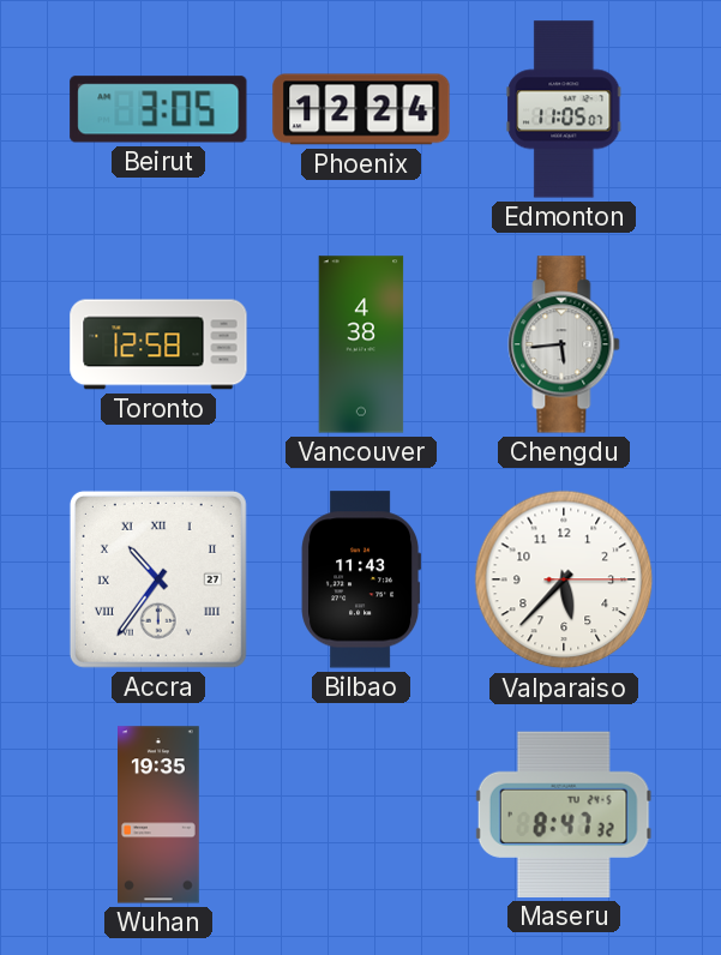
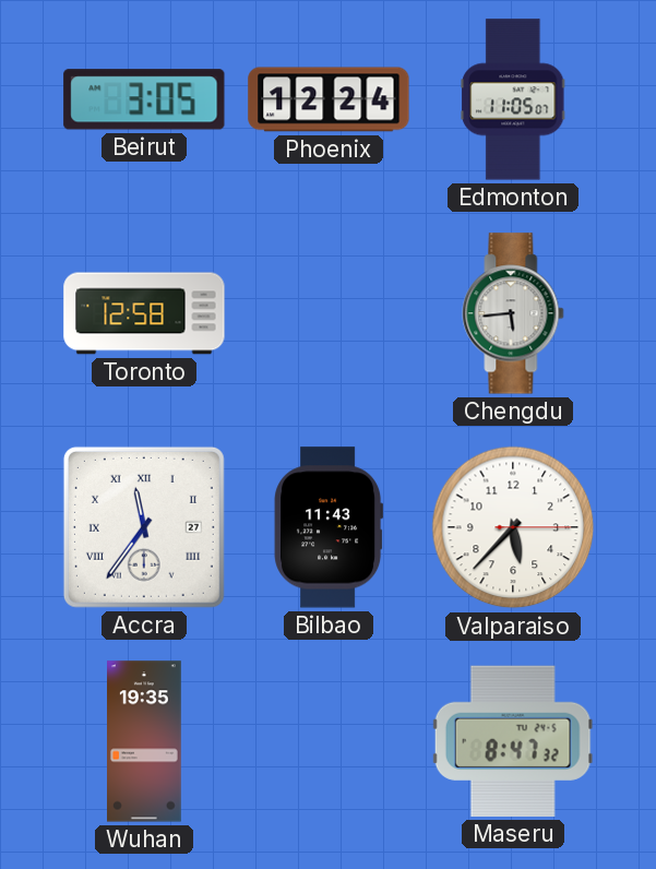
Vancouver: 4:38 -> none (361, 344)
Accra: 10:36 -> 11:36 (144, 527)
